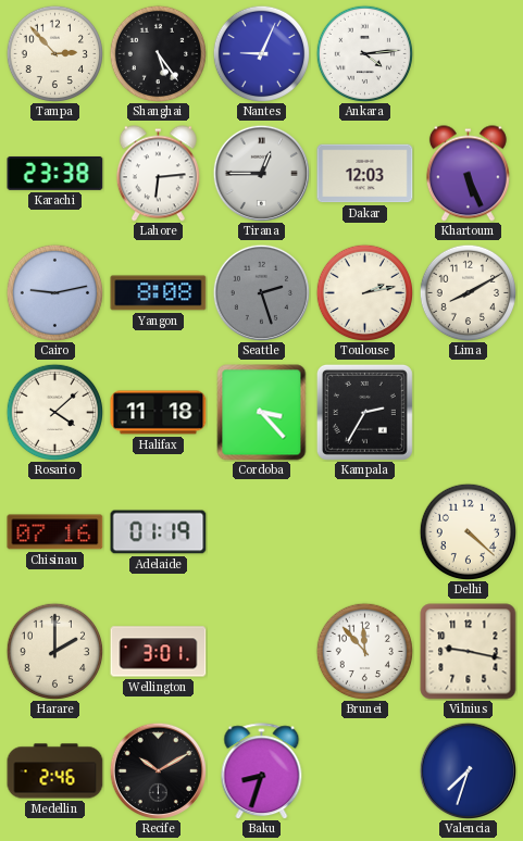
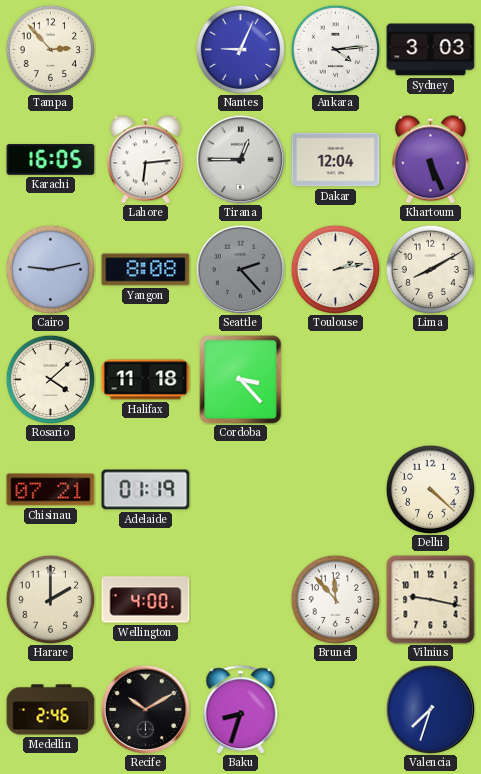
Shanghai: 5:24 -> none (158, 53)
Sydney: none -> 3:03 (431, 50)
Karachi: 23:38 -> 16:05 (51, 159)
Dakar: 12:03 -> 12:04 (336, 160)
Seattle: 2:27 -> 2:23 (240, 269)
Kampala: 2:35 -> none (364, 412)
Chisinau: 07:16 -> 07:21 (51, 490)
Wellington: 3:01 -> 4:00 (146, 600)
